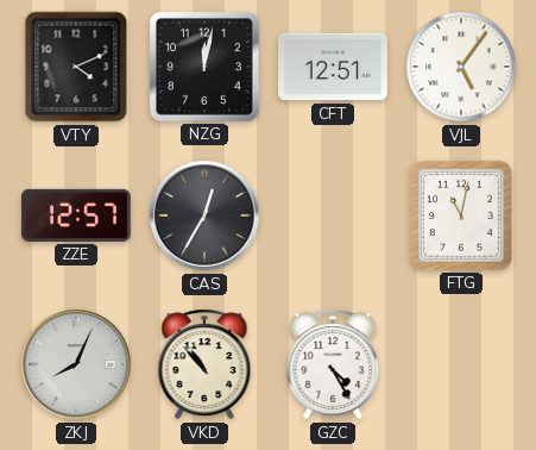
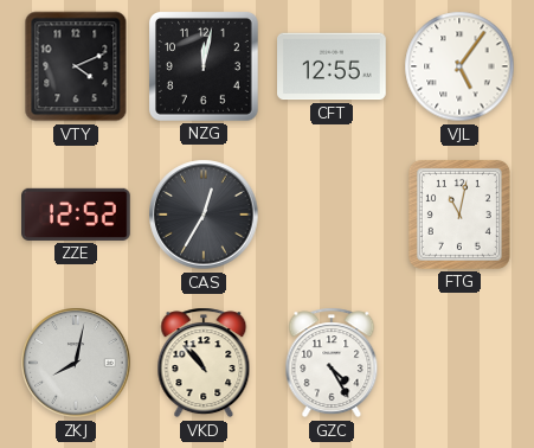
CFT: 12:51 -> 12:55 (333, 66)
ZZE: 12:57 -> 12:52 (77, 215)
ZKJ: 8:04 -> 8:02 (76, 363)
